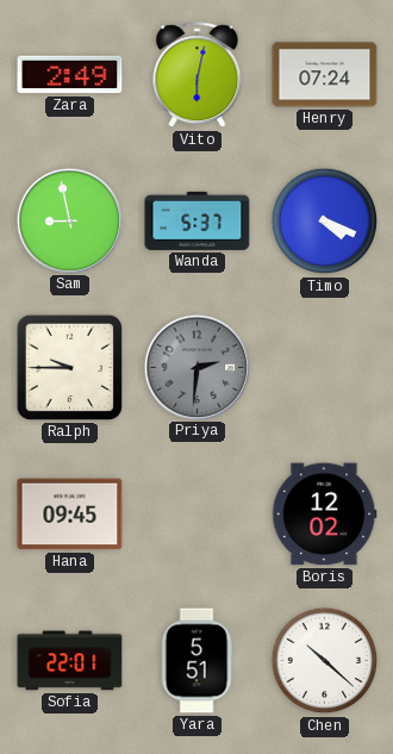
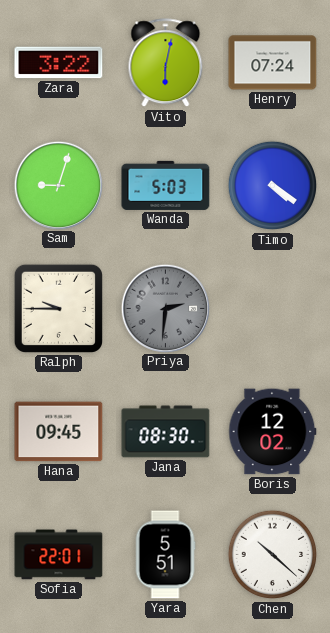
Zara: 2:49 -> 3:22 (59, 63)
Sam: 8:58 -> 9:03 (58, 185)
Wanda: 5:37 -> 5:03 (166, 185)
Timo: 4:19 -> 4:21 (273, 186)
Jana: none -> 08:30 (166, 432)
